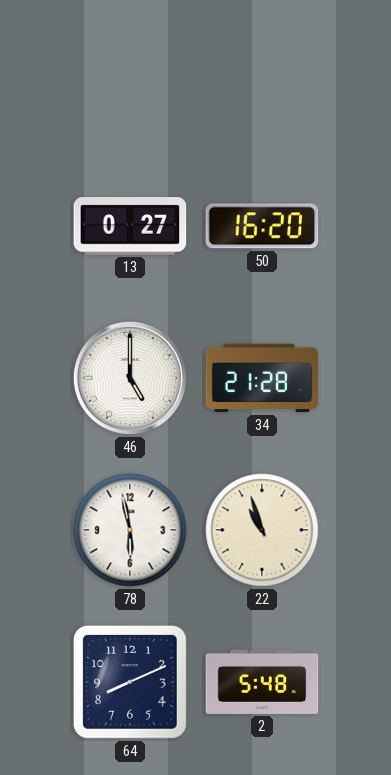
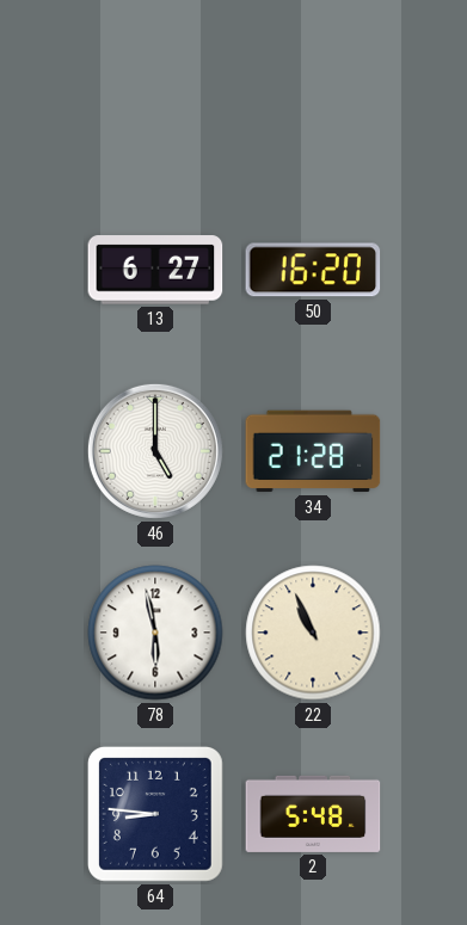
13: 0:27 -> 6:27 (155, 270)
22: 10:57 -> 10:56 (313, 633)
64: 8:11 -> 8:46 (155, 814)
